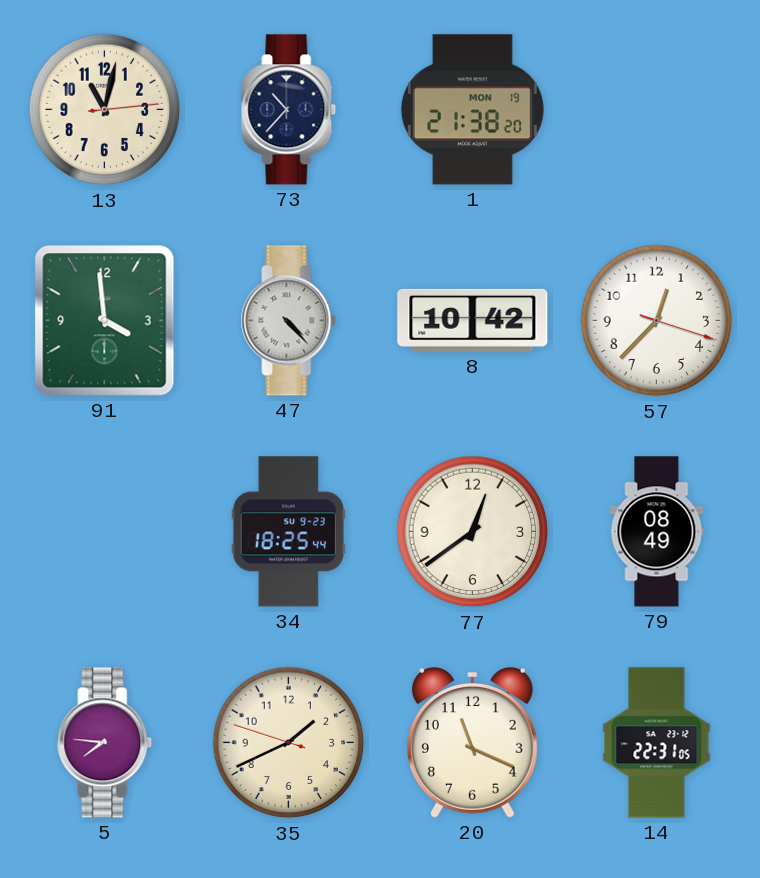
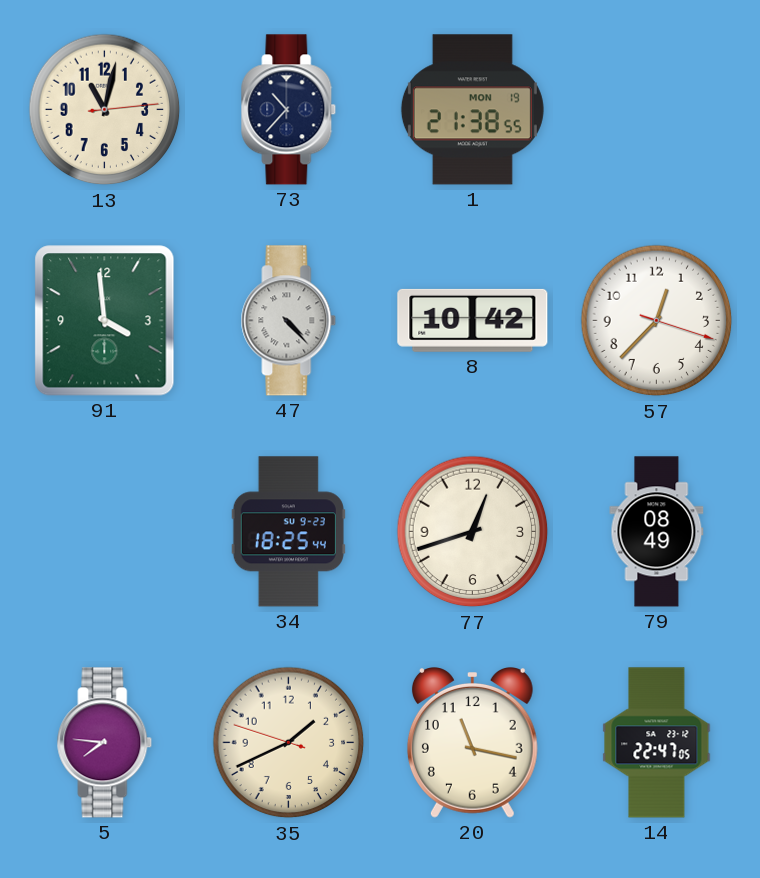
1: 21:38:20 -> 21:38:55 (472, 110)
77: 12:39 -> 12:42 (473, 532)
20: 11:19 -> 11:17 (472, 743)
14: 22:31 -> 22:47 (657, 743)
